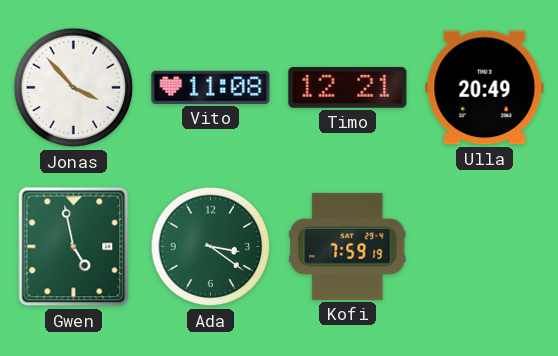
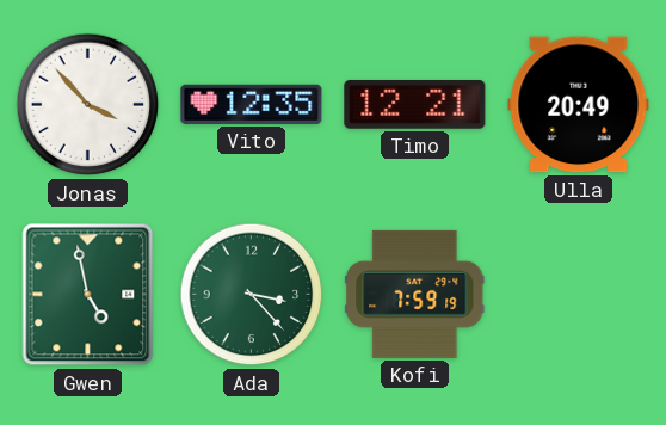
Vito: 11:08 -> 12:35 (252, 104)
Ada: 3:21 -> 3:23 (252, 295)
